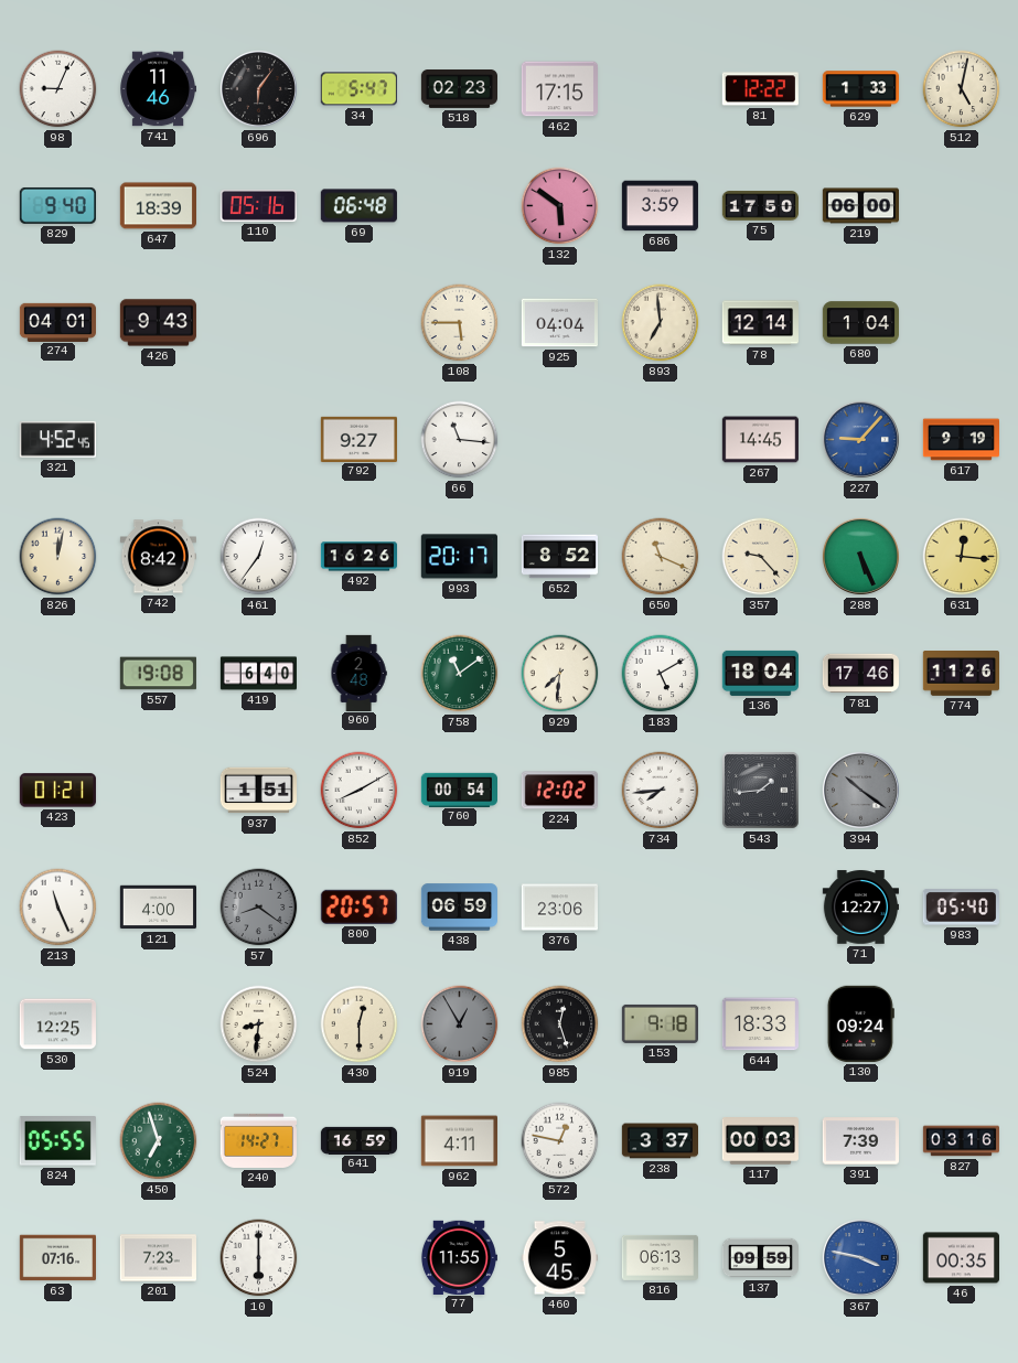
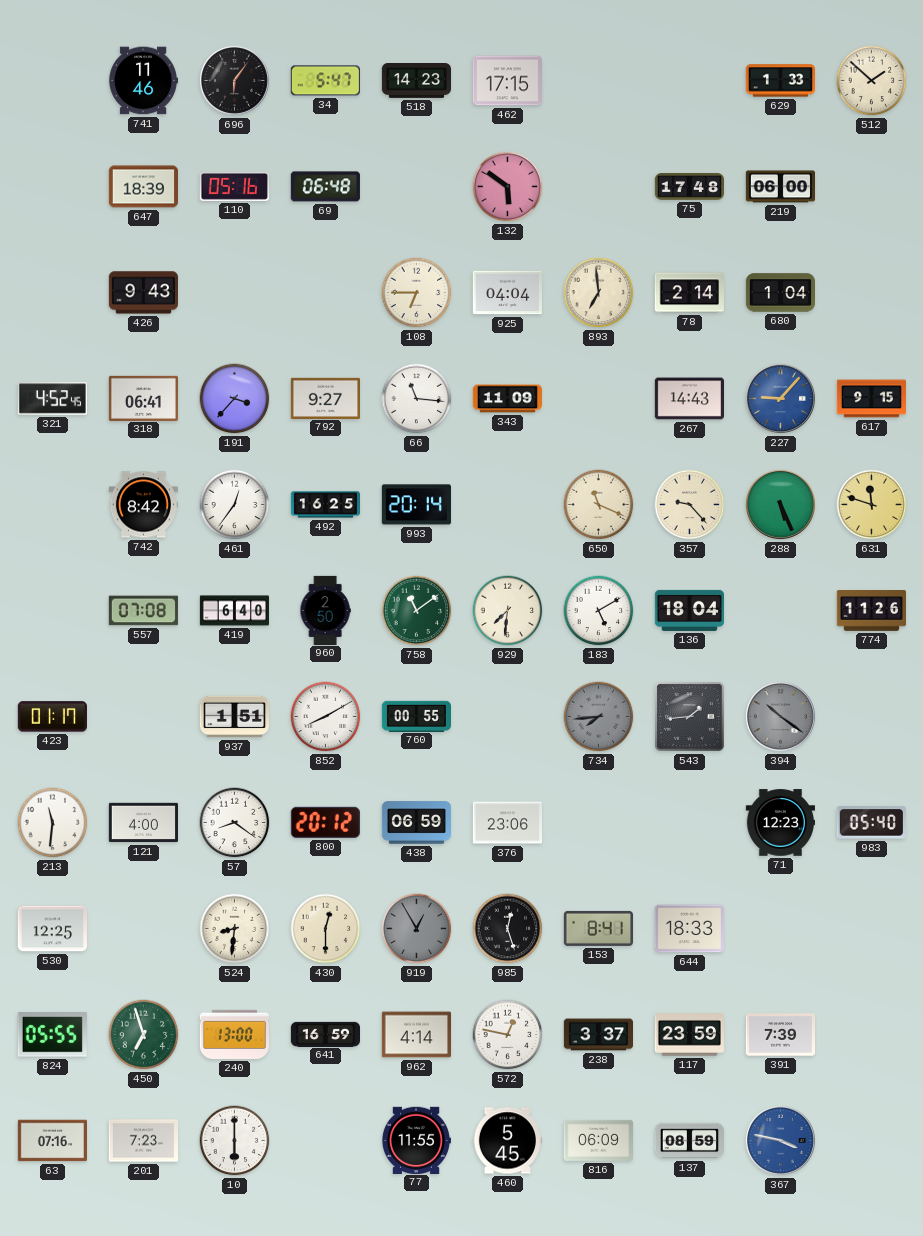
98: 9:04 -> none (58, 89)
518: 02:23 -> 14:23 (416, 81)
81: 12:22 -> none (760, 89)
512: 5:02 -> 1:52 (872, 81)
829: 9:40 -> none (57, 205)
686: 3:59 -> none (660, 206)
75: 17:50 -> 17:48 (689, 187)
274: 04:01 -> none (57, 322)
108: 5:45 -> 6:45 (417, 293)
78: 12:14 -> 2:14 (689, 293)
318: none -> 06:41 (143, 398)
191: none -> 3:37 (235, 399)
343: none -> 11:09 (507, 399)
267: 14:45 -> 14:43 (689, 399)
617: 9:19 -> 9:15 (871, 399)
826: 12:02 -> none (58, 557)
492: 16:26 -> 16:25 (325, 505)
993: 20:17 -> 20:14 (416, 505)
652: 8:52 -> none (559, 557)
631: 12:16 -> 11:48 (872, 505)
557: 19:08 -> 07:08 (143, 611)
960: 2:48 -> 2:50 (325, 610)
781: 17:46 -> none (860, 674)
423: 01:21 -> 01:17 (52, 717)
760: 00:54 -> 00:55 (416, 716)
224: 12:02 -> none (559, 791)
734 dial: white -> grey (599, 717)
213: 11:26 -> 11:31 (53, 823)
57 dial: grey -> white (235, 823)
800: 20:57 -> 20:12 (325, 822)
71: 12:27 -> 12:23 (780, 823)
153: 9:18 -> 8:41 (598, 928)
130: 09:24 -> none (860, 1023)
240: 14:27 -> 13:00 (234, 1034)
962: 4:11 -> 4:14 (416, 1035)
117: 00:03 -> 23:59 (689, 1035)
827: 03:16 -> none (961, 1141)
816: 06:13 -> 06:09 (598, 1140)
137: 09:59 -> 08:59 (689, 1141)
46: 00:35 -> none (961, 1258)
